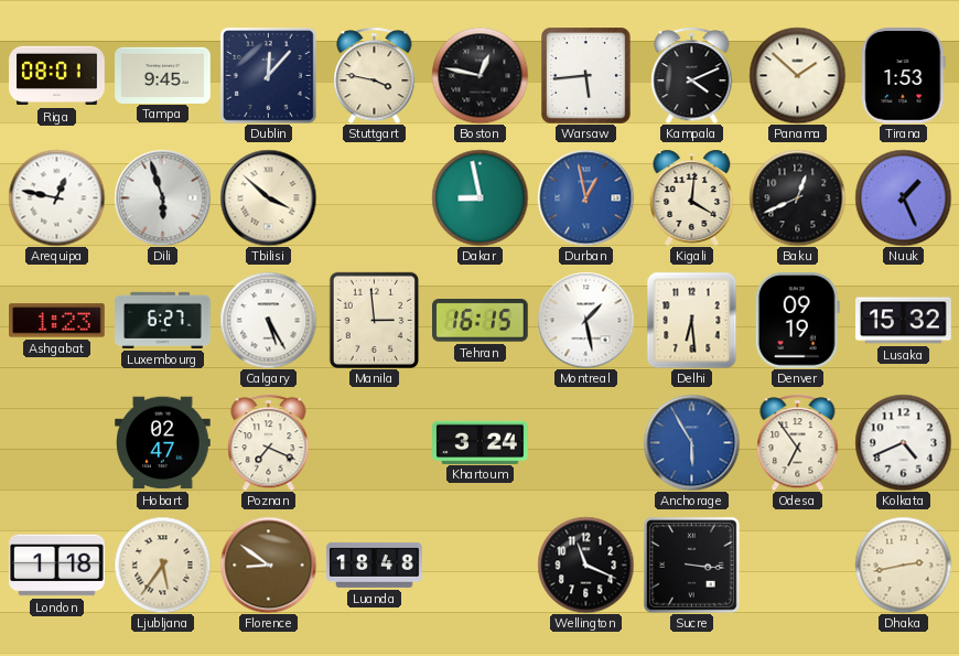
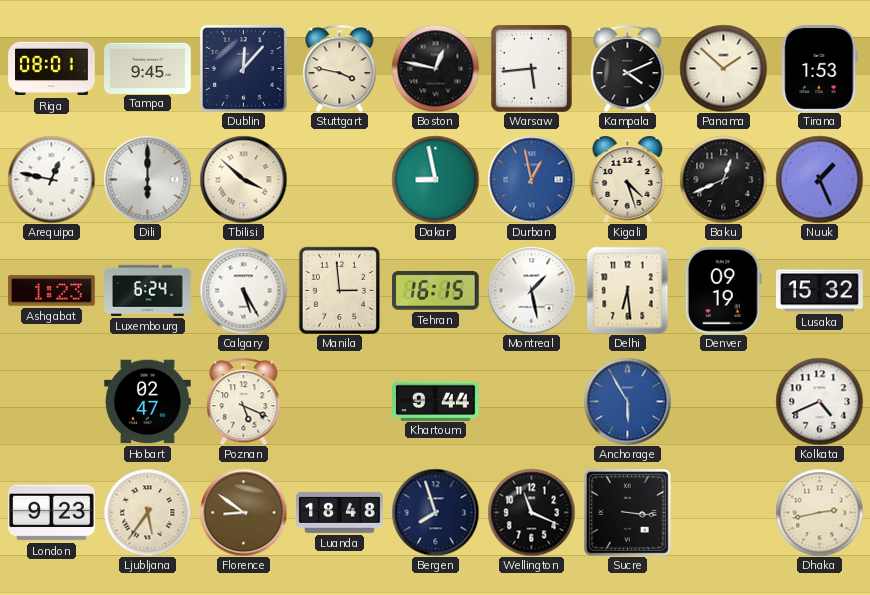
Dili: 5:57 -> 6:00 (147, 179)
Kigali: 4:01 -> 4:27 (628, 179)
Luxembourg: 6:27 -> 6:24 (148, 290)
Poznan: 7:19 -> 5:19 (244, 401)
Khartoum: 3:24 -> 9:44 (436, 401)
Odesa: 6:54 -> none (798, 442)
London: 1:18 -> 9:23 (52, 513)
Bergen: none -> 7:57 (435, 512)
